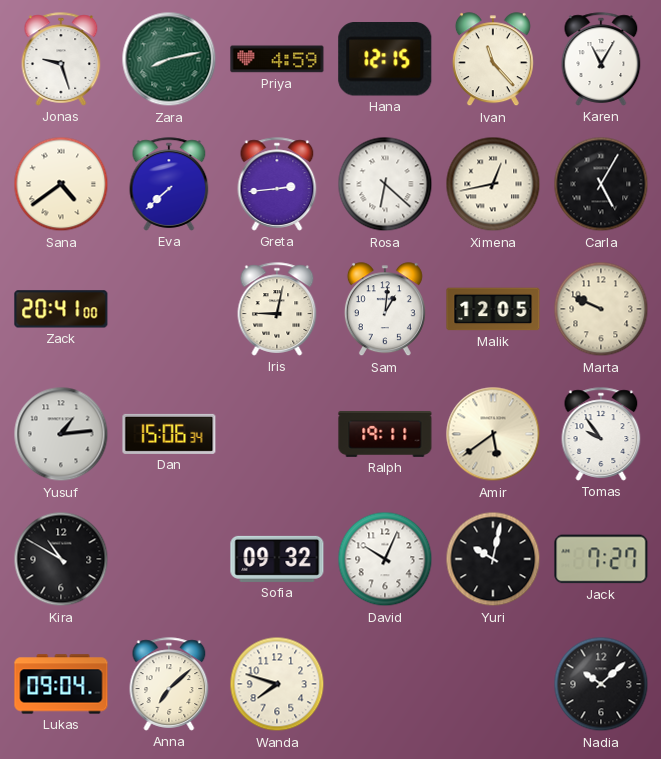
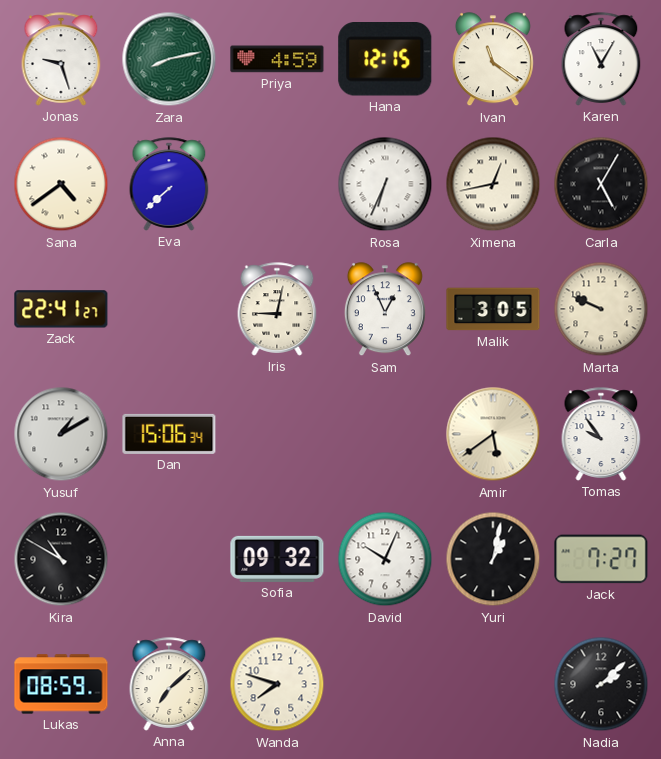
Ivan: 11:23 -> 11:21 (493, 60)
Greta: 2:44 -> none (277, 184)
Rosa: 6:22 -> 6:34 (385, 184)
Zack: 20:41 -> 22:41 (61, 309)
Sam: 1:01 -> 12:56 (385, 310)
Malik: 12:05 -> 3:05 (493, 309)
Yusuf: 1:14 -> 1:10 (61, 434)
Ralph: 19:11 -> none (385, 434)
Yuri: 10:02 -> 1:02 (493, 559)
Lukas: 09:04 -> 08:59 (61, 684)
Nadia: 10:08 -> 2:08 (601, 684)
